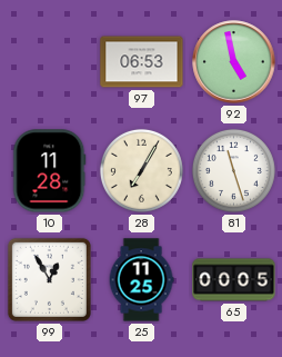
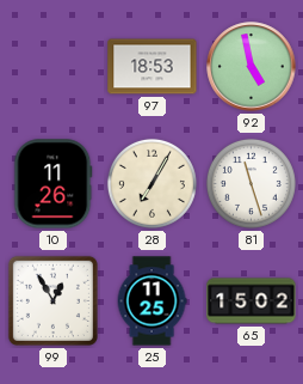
97: 06:53 -> 18:53 (153, 67)
10: 11:28 -> 11:26 (54, 184)
65: 00:05 -> 15:02 (252, 301)
